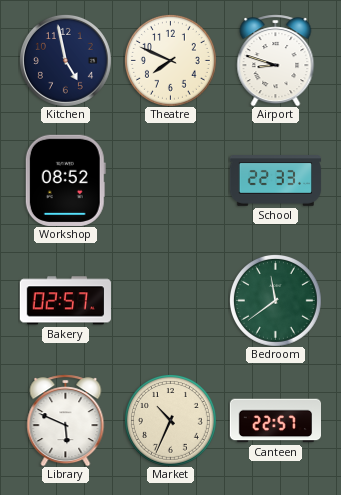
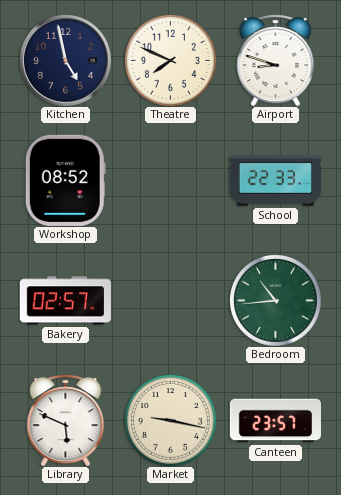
Bedroom: 11:39 -> 10:44 (275, 300)
Market: 10:34 -> 9:17 (170, 420)
Canteen: 22:57 -> 23:57 (275, 421)
